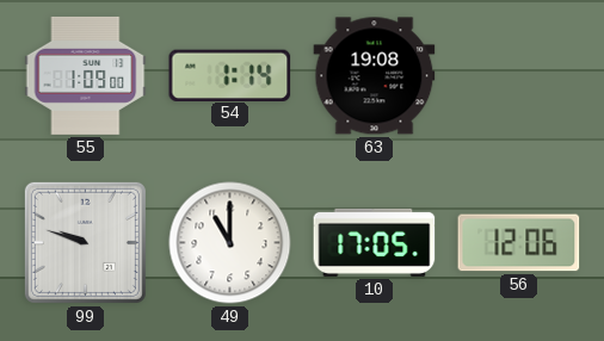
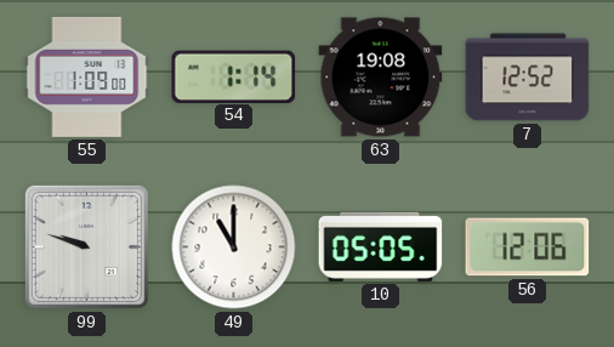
7: none -> 12:52 (528, 78)
10: 17:05 -> 05:05 (381, 246)
